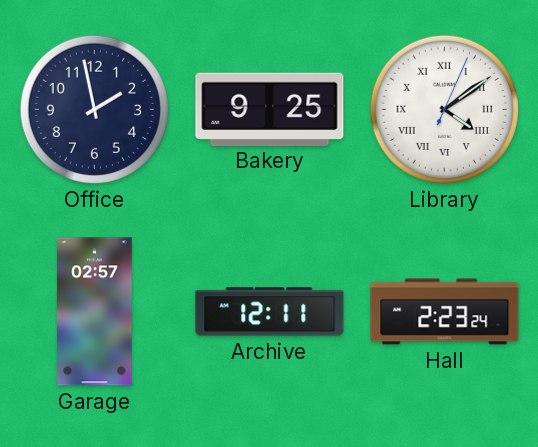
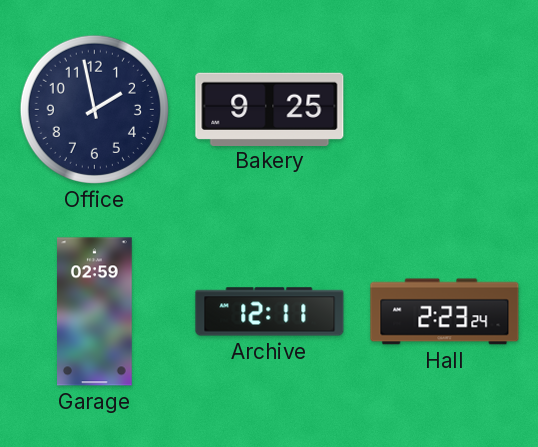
Library: 4:09 -> none (444, 109)
Garage: 02:57 -> 02:59 (95, 312)
